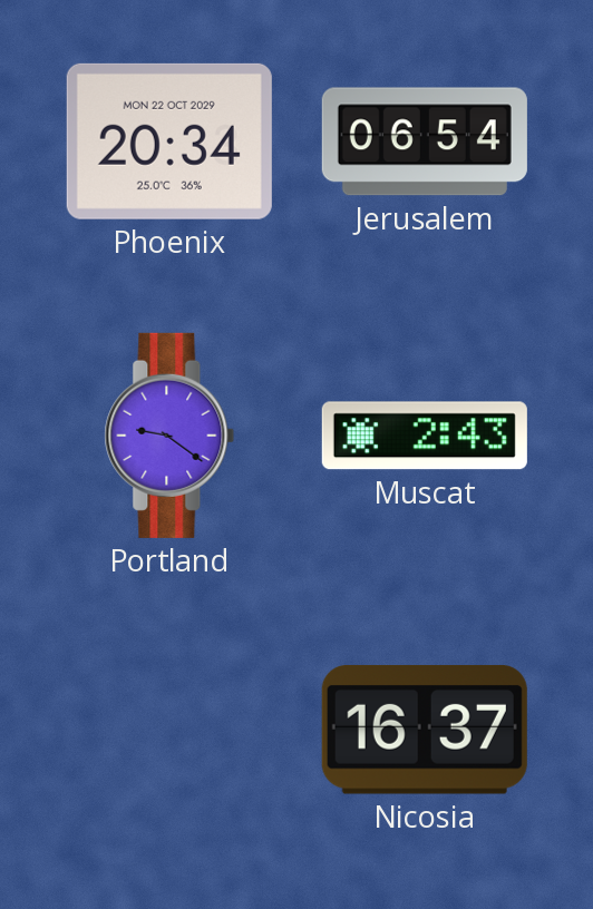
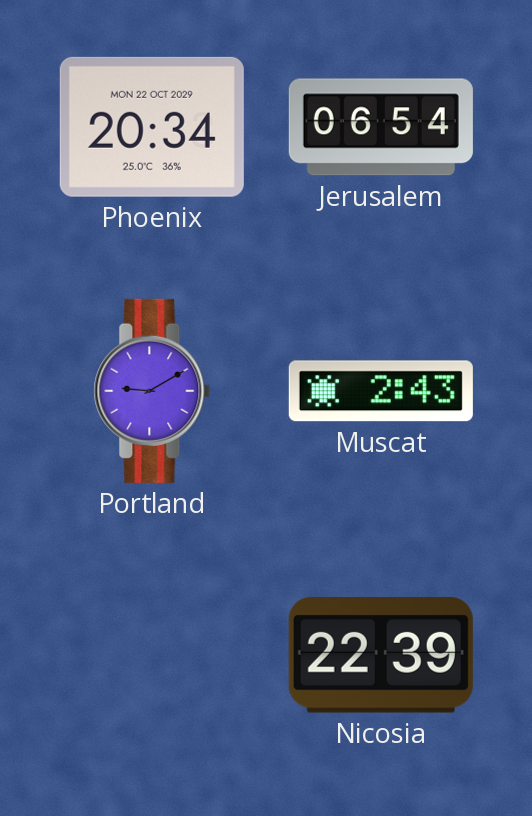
Portland: 9:21 -> 9:10 (152, 391)
Nicosia: 16:37 -> 22:39 (381, 655)
